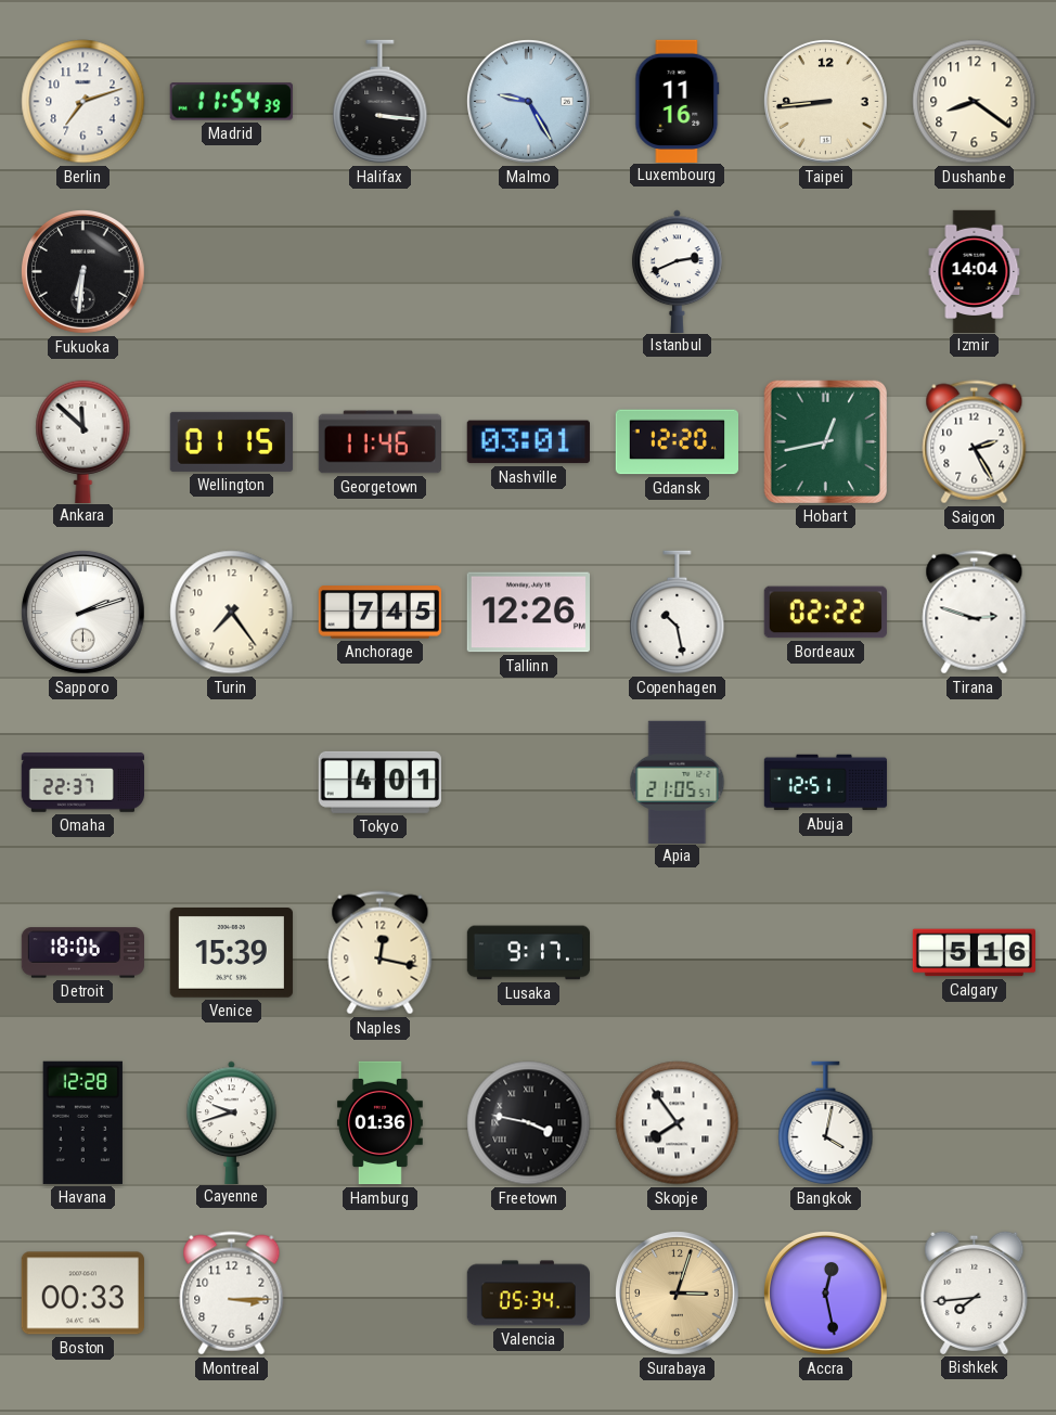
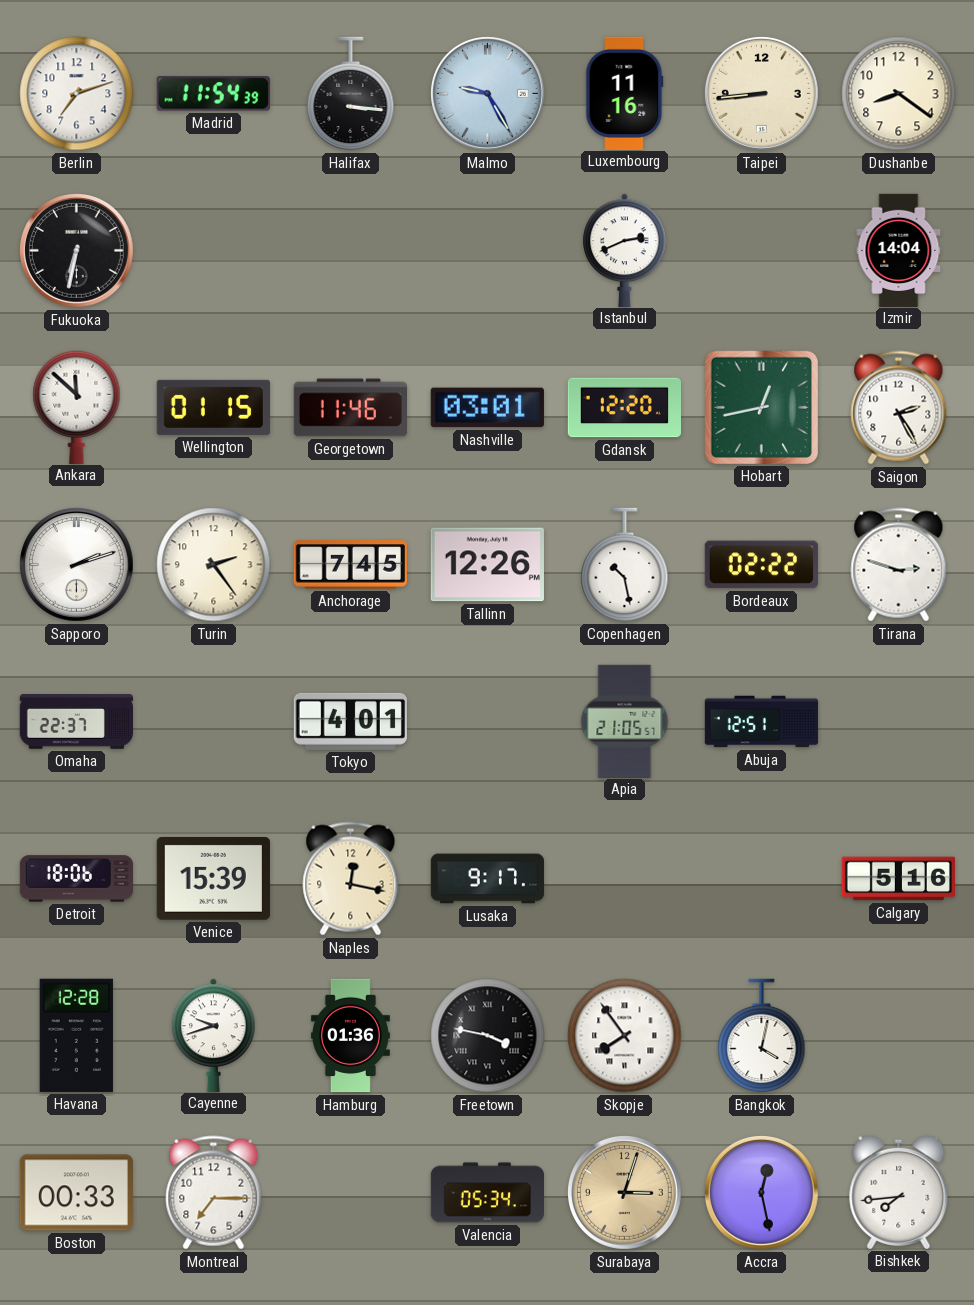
Fukuoka: 6:31 -> 6:32 (76, 250)
Turin: 7:24 -> 2:24 (214, 565)
Montreal: 3:15 -> 7:15 (214, 1193)
